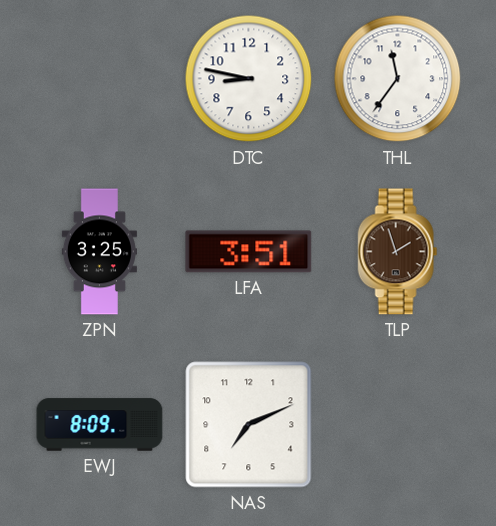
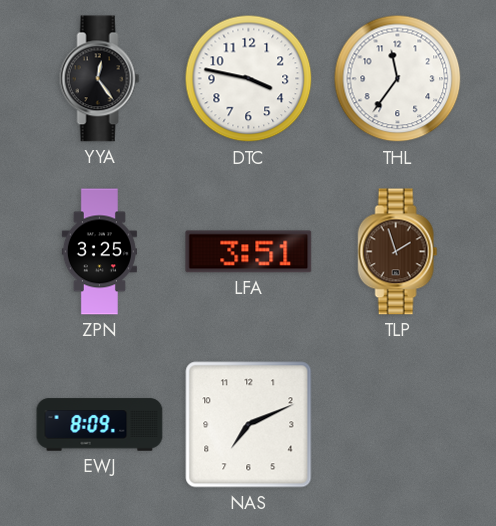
YYA: none -> 12:24 (100, 79)
DTC: 8:47 -> 3:47 (249, 79)
